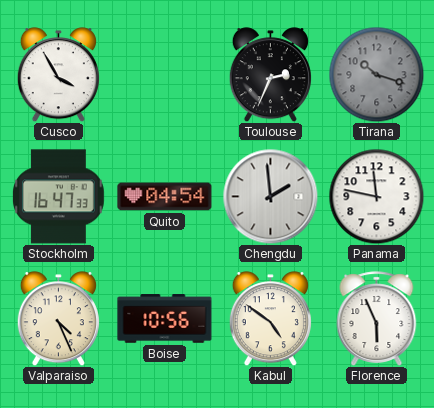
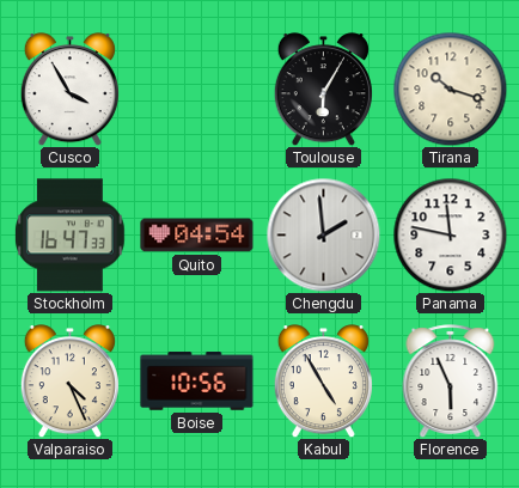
Toulouse: 2:34 -> 6:05 (323, 90)
Tirana dial: grey -> cream (450, 89)
Kabul: 4:51 -> 4:55 (323, 382)
